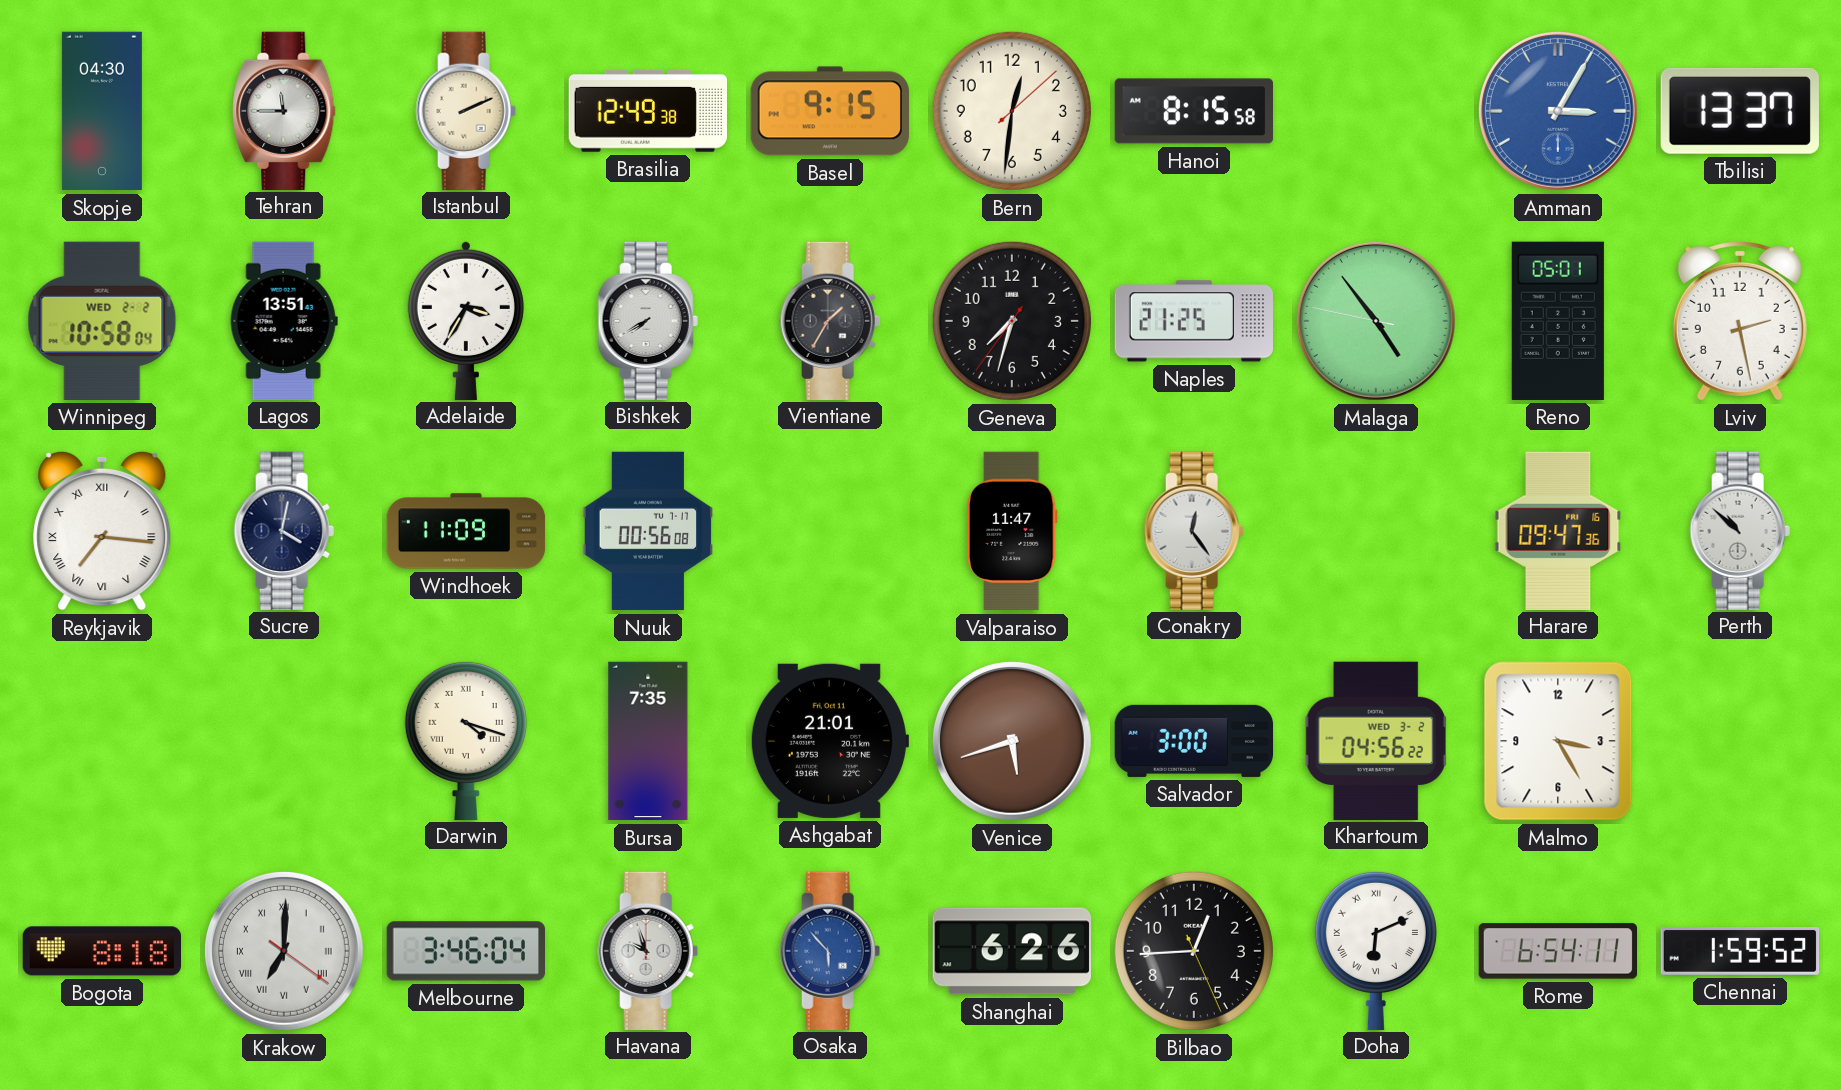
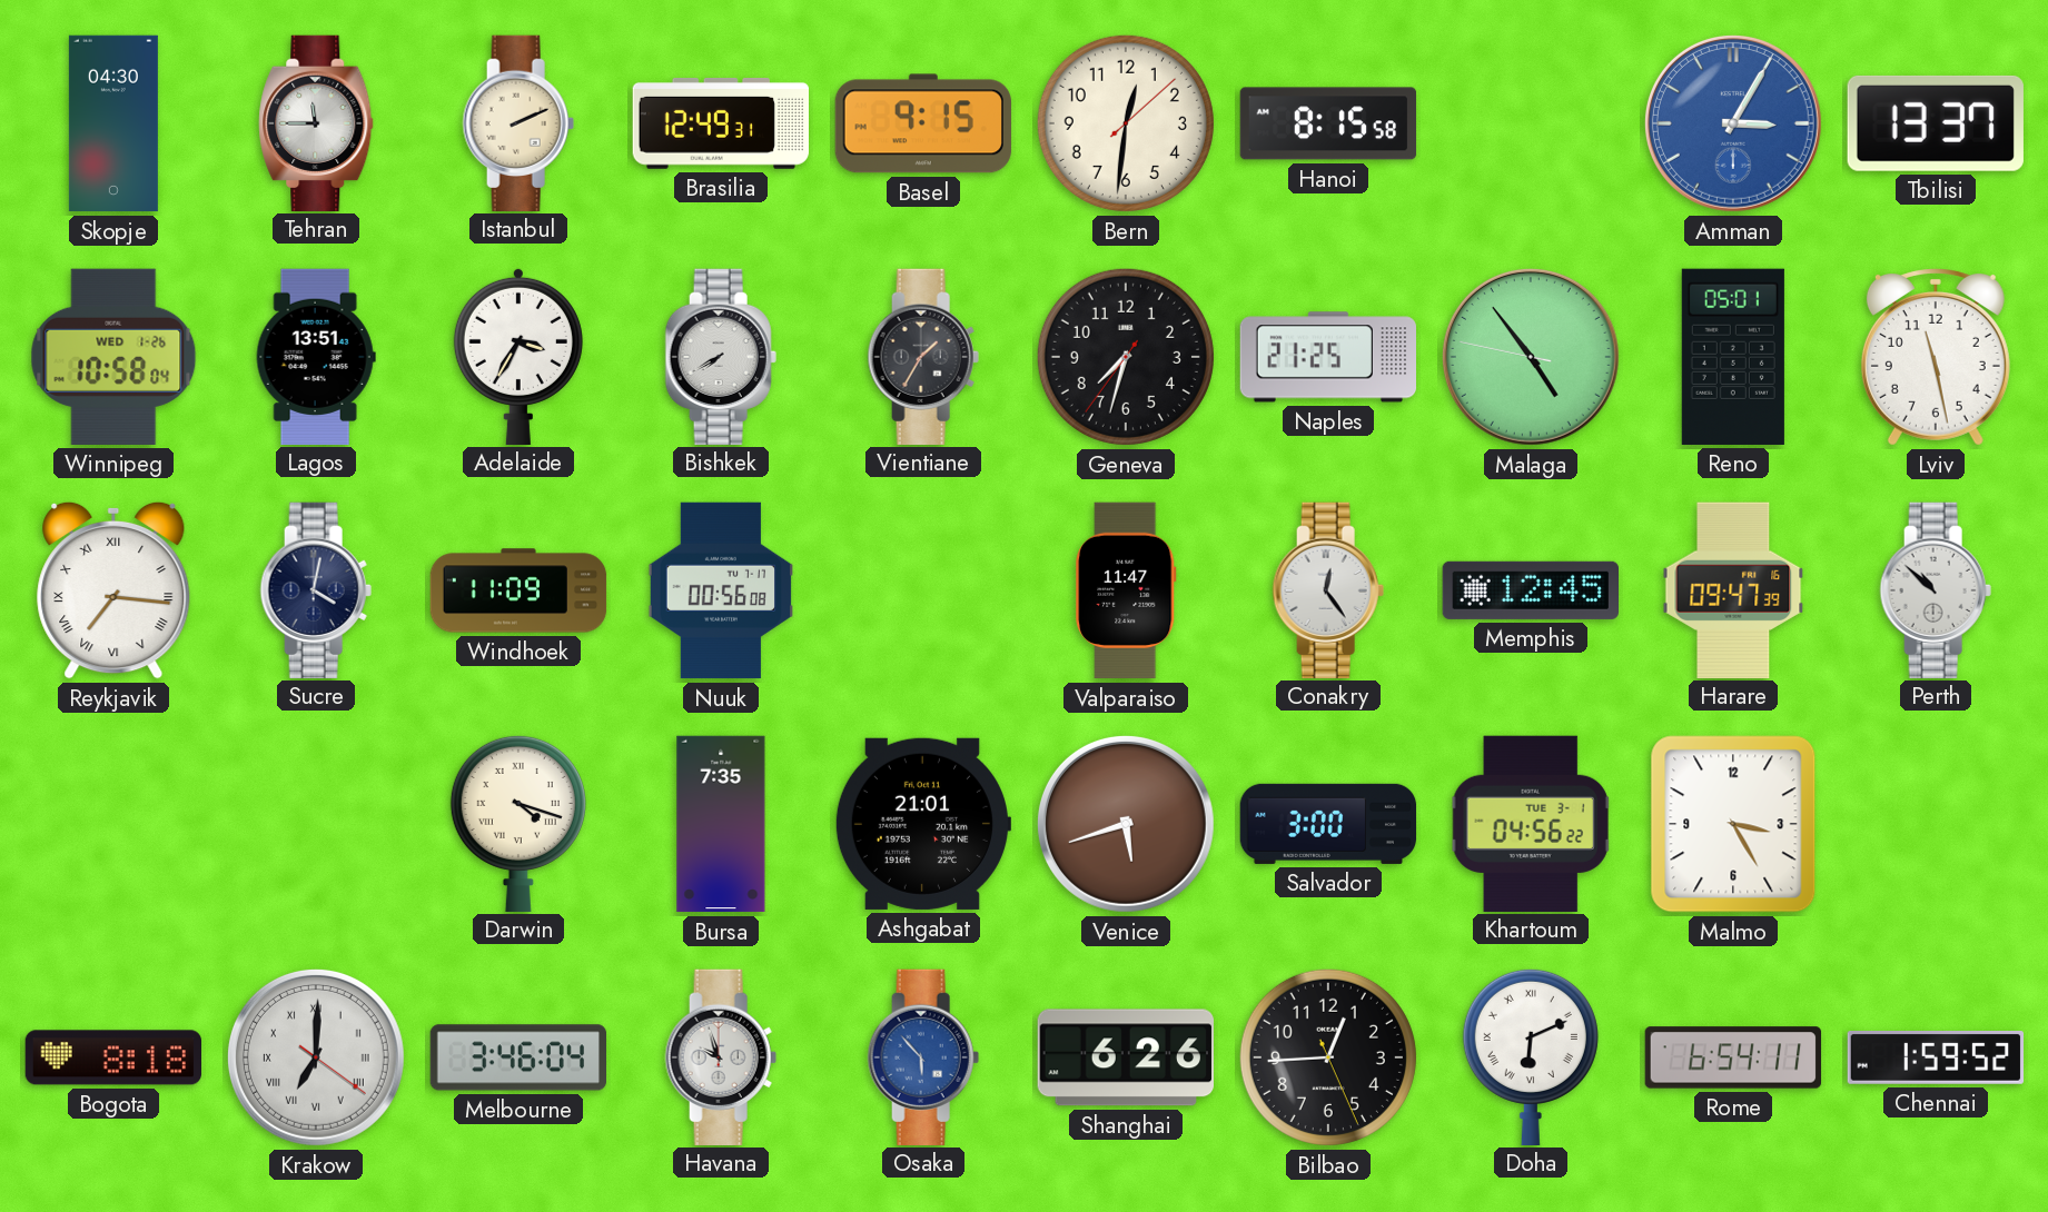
Brasilia: 12:49:38 -> 12:49:31 (720, 125)
Winnipeg date: WED 2-2 -> WED 1-26 (113, 357)
Lviv: 2:28 -> 11:28 (1936, 358)
Memphis: none -> 12:45 (1530, 590)
Harare: 09:47:36 -> 09:47:39 (1733, 589)
Khartoum date: WED 3-2 -> TUE 3-1 (1531, 823)
